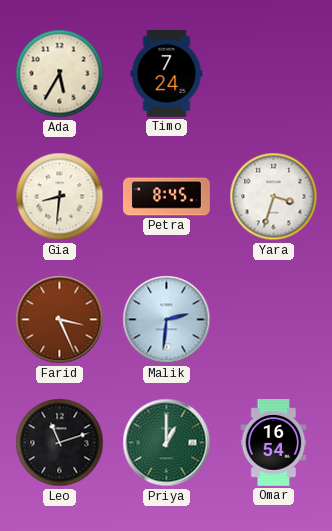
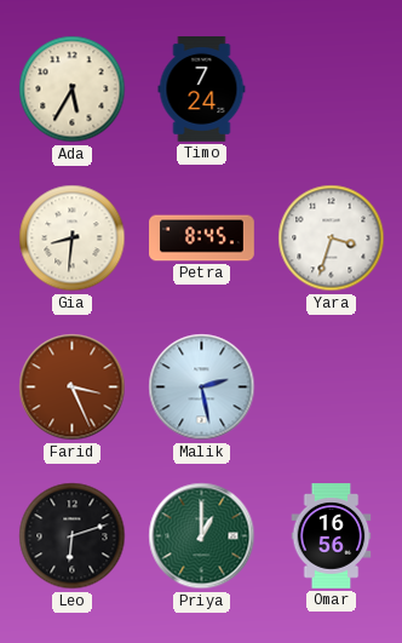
Malik: 2:31 -> 2:28 (202, 387)
Leo: 11:12 -> 6:12 (73, 536)
Omar: 16:54 -> 16:56 (332, 536)
